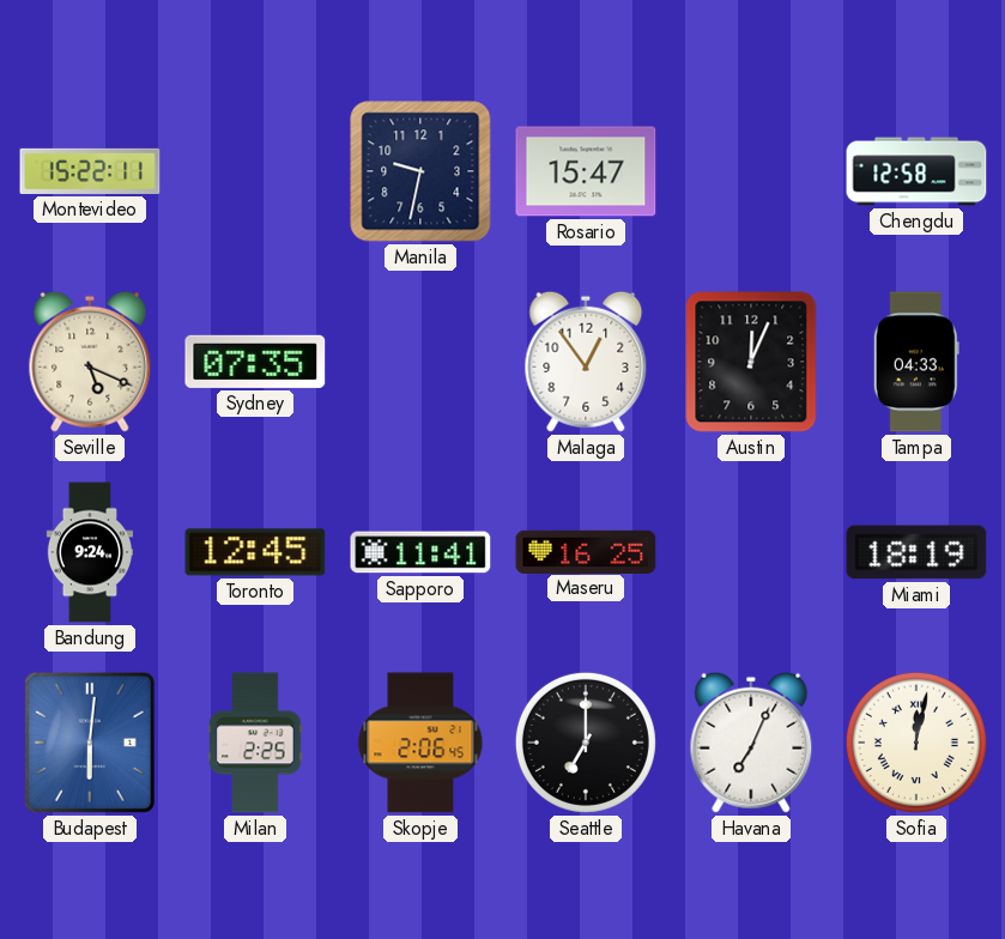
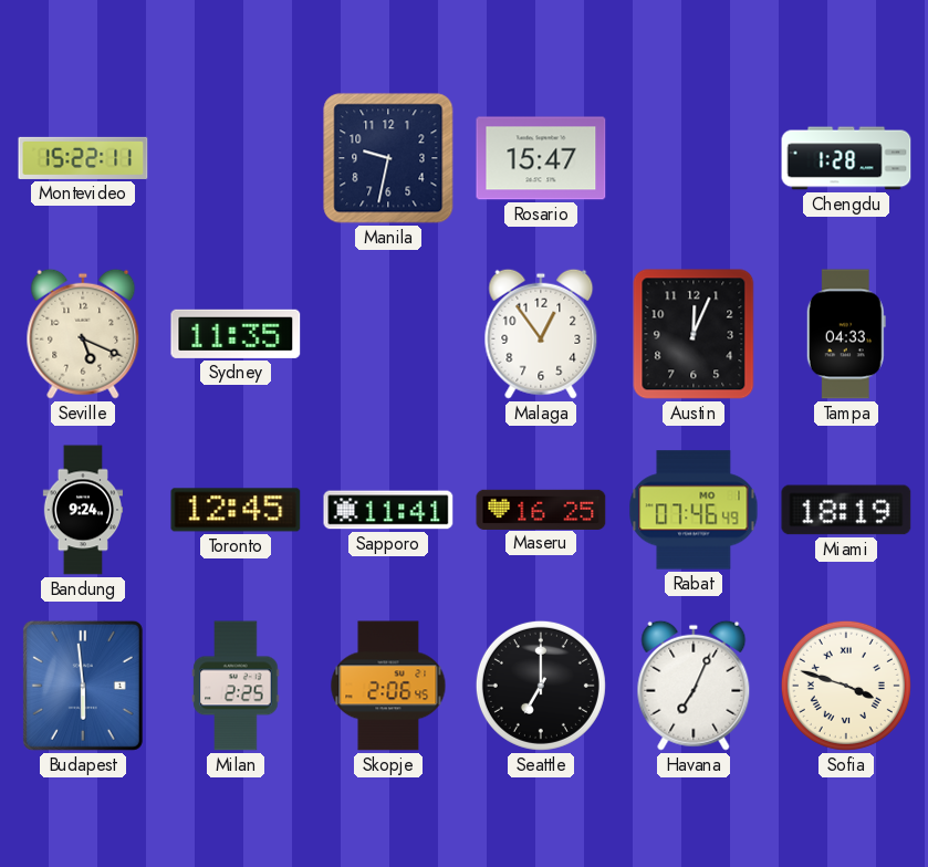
Chengdu: 12:58 -> 1:28 (846, 158)
Sydney: 07:35 -> 11:35 (236, 334)
Rabat: none -> 07:46 (694, 510)
Budapest: 6:01 -> 5:59 (83, 686)
Sofia: 12:02 -> 3:48 (846, 686)
